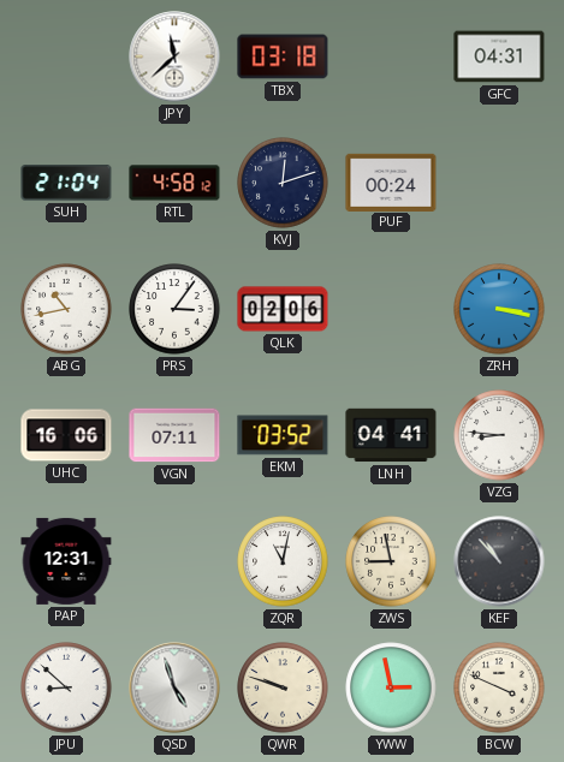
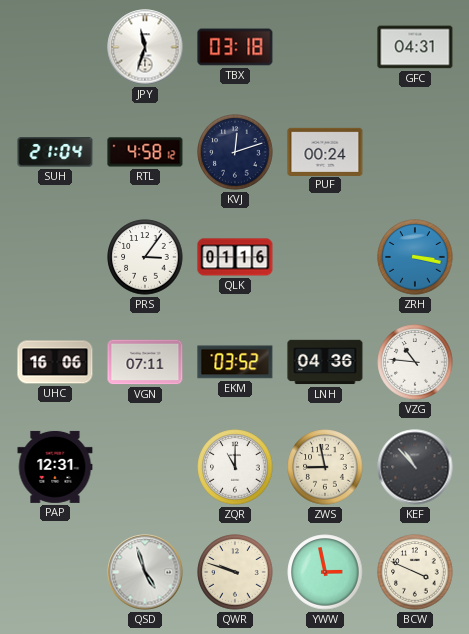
JPY: 11:38 -> 11:33 (145, 47)
ABG: 10:43 -> none (66, 309)
QLK: 02:06 -> 01:16 (235, 257)
LNH: 04:41 -> 04:36 (325, 362)
VZG: 8:46 -> 10:46 (415, 362)
ZQR: 11:02 -> 11:00 (235, 467)
JPU: 8:52 -> none (66, 687)
